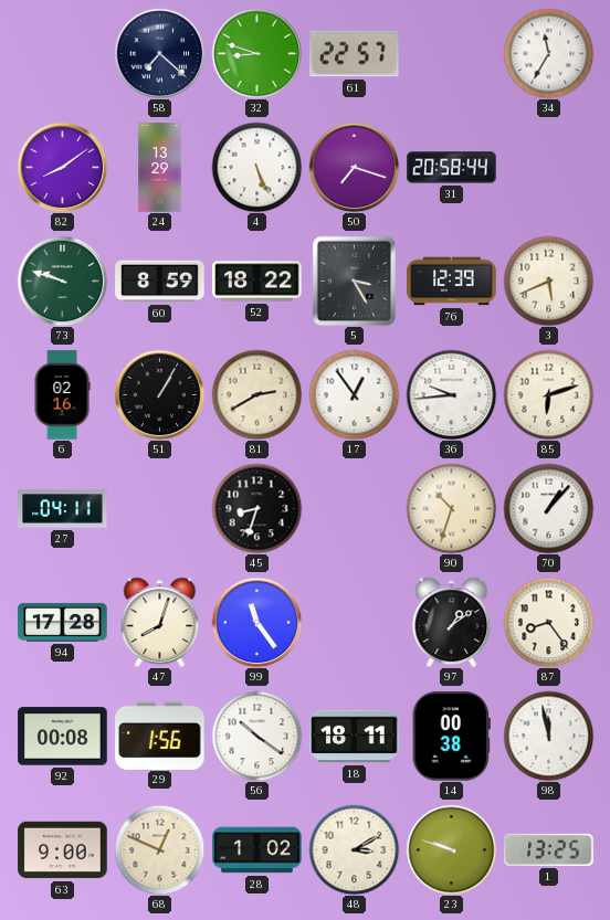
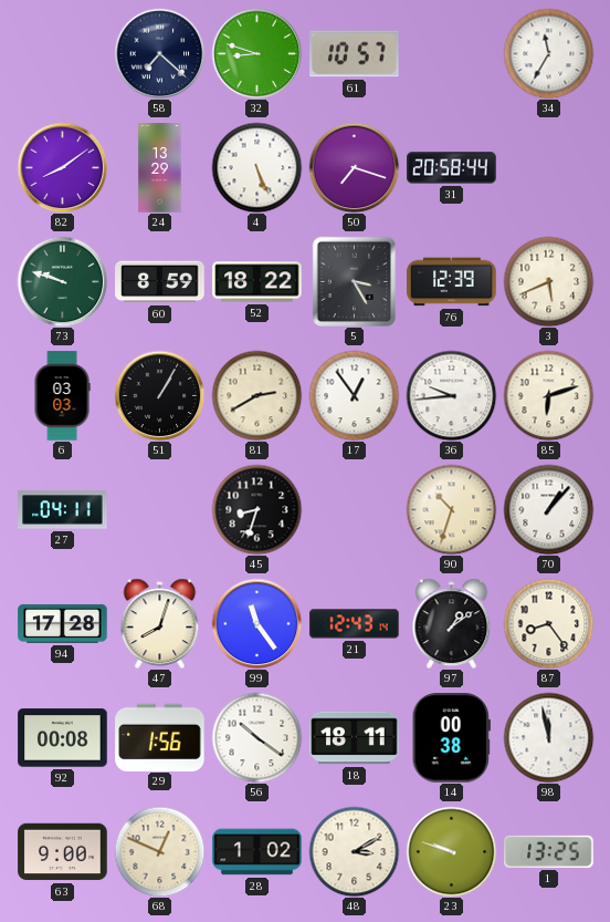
61: 22:57 -> 10:57 (355, 54)
6: 02:16 -> 03:03 (62, 396)
21: none -> 12:43 (355, 624)
